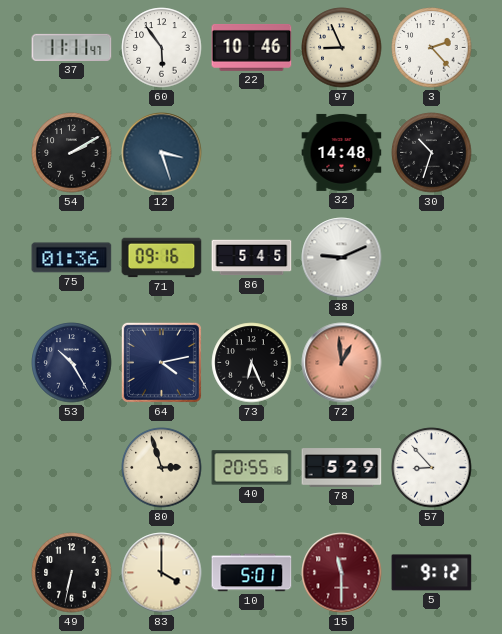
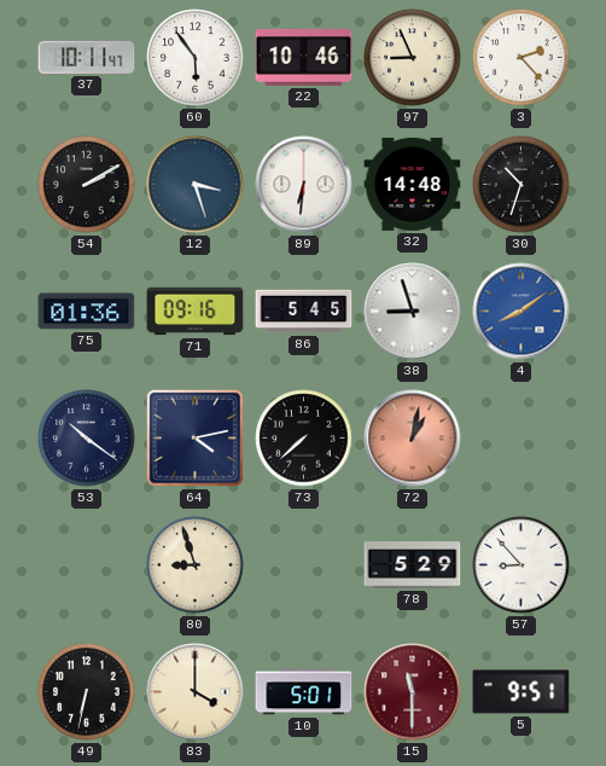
37: 11:11 -> 10:11 (87, 57)
89: none -> 6:31 (304, 185)
38: 9:11 -> 8:57 (413, 312)
4: none -> 8:09 (521, 312)
53: 10:25 -> 10:21 (87, 439)
73: 6:26 -> 7:38 (304, 439)
72: 12:59 -> 1:02 (413, 439)
80: 2:57 -> 8:57 (196, 565)
40: 20:55 -> none (252, 468)
5: 9:12 -> 9:51 (521, 692)
